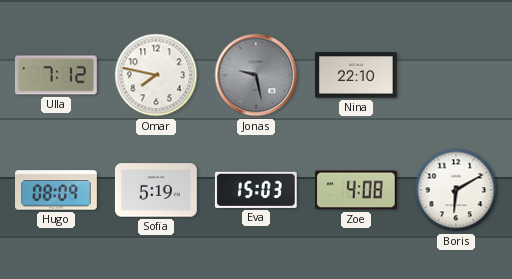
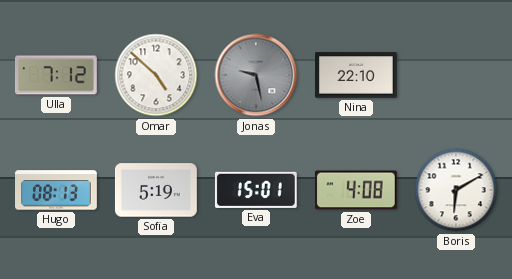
Omar: 7:47 -> 4:52 (156, 75)
Hugo: 08:09 -> 08:13 (57, 190)
Eva: 15:03 -> 15:01 (256, 190)
